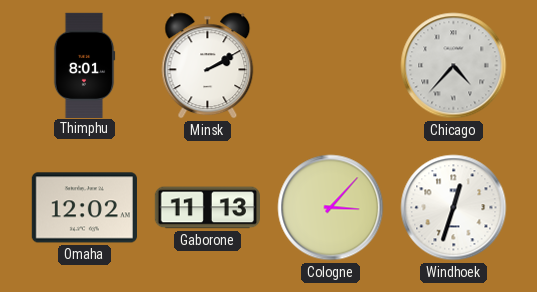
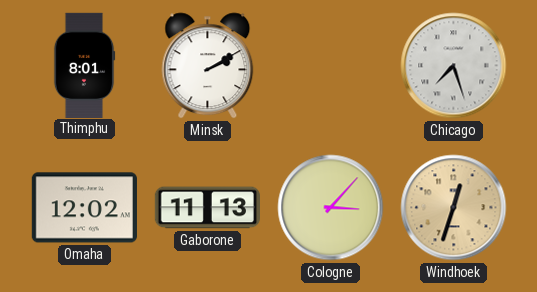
Chicago: 4:37 -> 7:27 (454, 66)
Windhoek dial: white -> champagne (454, 208)
